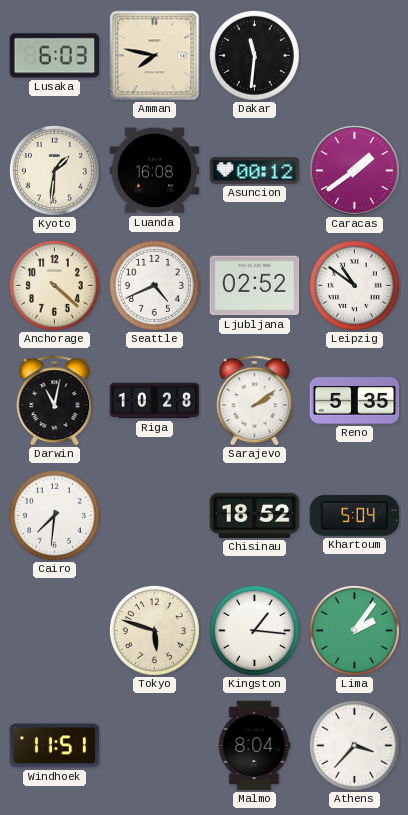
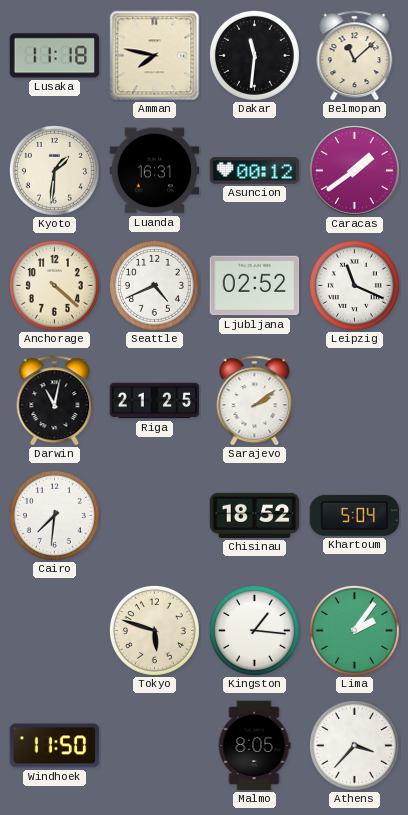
Lusaka: 6:03 -> 11:18 (55, 56)
Belmopan: none -> 11:08 (355, 56)
Luanda: 16:08 -> 16:31 (155, 171)
Leipzig: 10:51 -> 11:19 (354, 285)
Riga: 10:28 -> 21:25 (155, 401)
Reno: 5:35 -> none (355, 401)
Windhoek: 11:51 -> 11:50 (55, 746)
Malmo: 8:04 -> 8:05 (254, 746)
